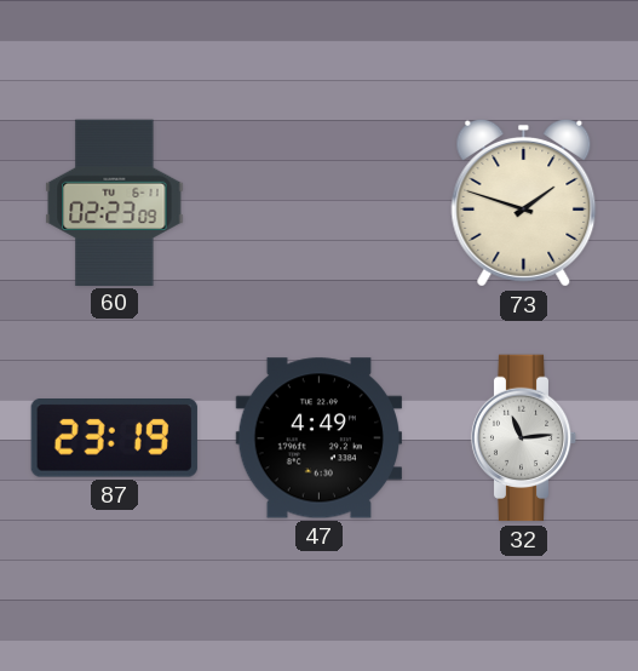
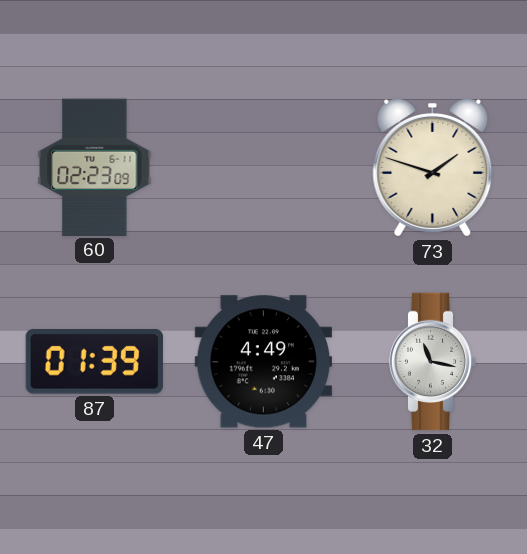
87: 23:19 -> 01:39 (94, 362)
32: 11:14 -> 11:17 (433, 362)
